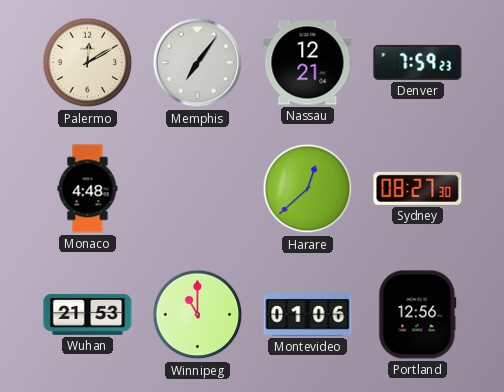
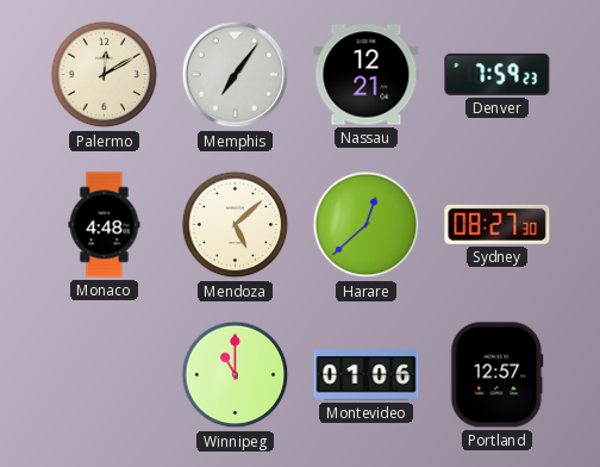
Mendoza: none -> 5:08 (236, 225)
Wuhan: 21:53 -> none (88, 314)
Portland: 12:56 -> 12:57 (498, 375)
